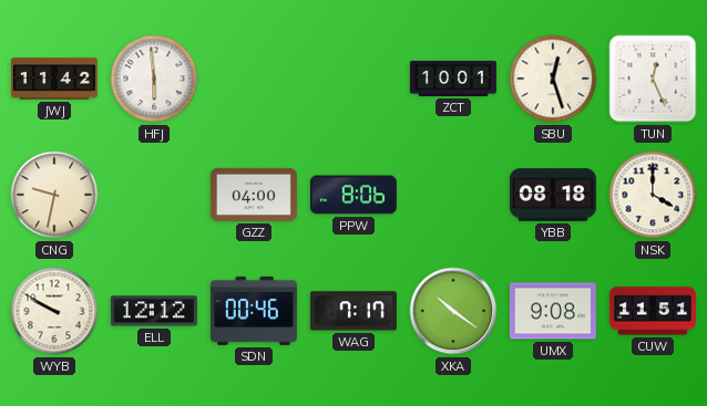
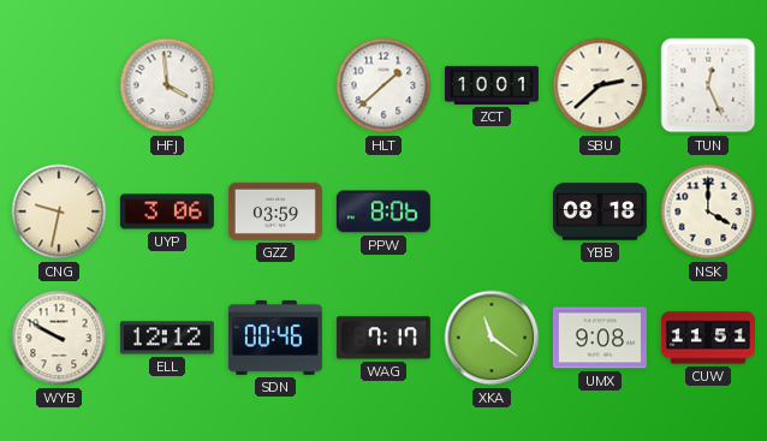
JWJ: 11:42 -> none (54, 79)
HFJ: 5:59 -> 3:59 (167, 85)
HLT: none -> 1:38 (383, 85)
SBU: 12:27 -> 2:38 (600, 85)
UYP: none -> 3:06 (167, 211)
GZZ: 04:00 -> 03:59 (275, 211)
XKA: 10:21 -> 11:21 (492, 338)
